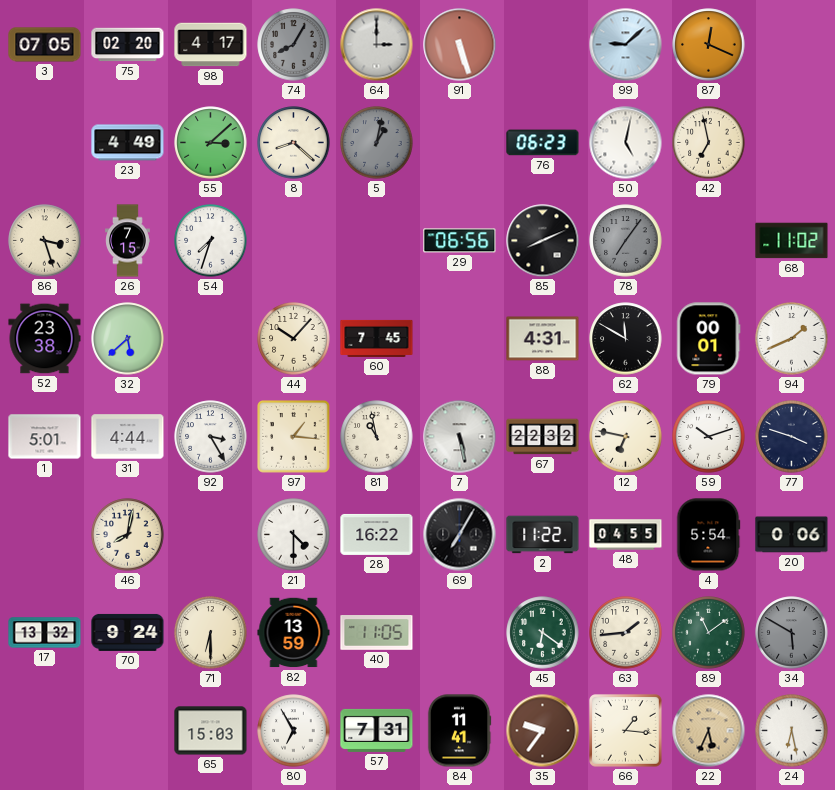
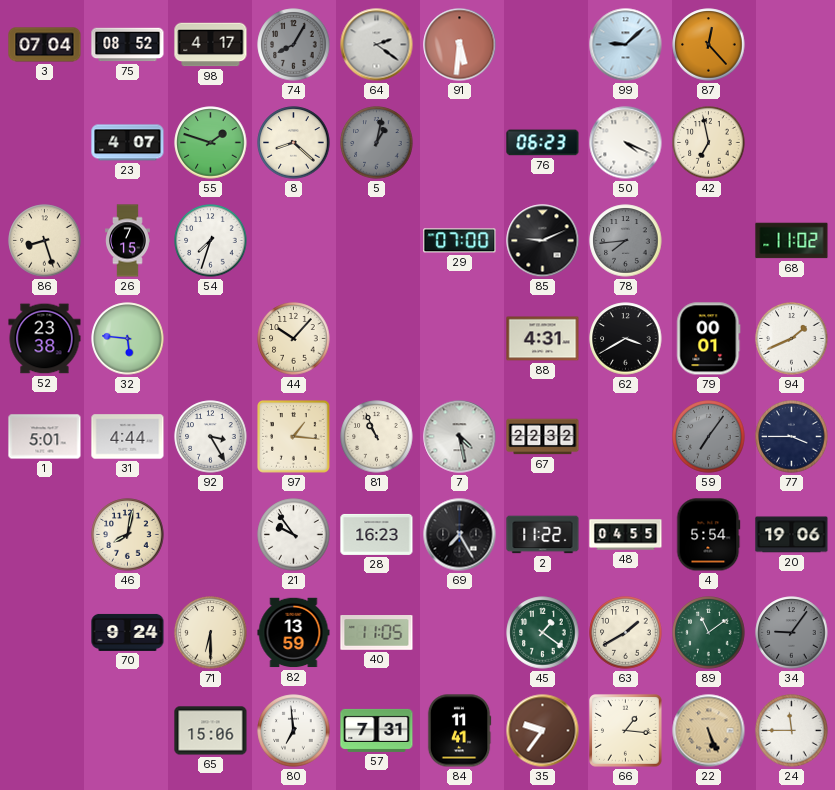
3: 07:05 -> 07:04 (45, 45)
75: 02:20 -> 08:52 (128, 45)
64: 3:00 -> 2:21 (377, 45)
91: 5:27 -> 5:31 (460, 45)
87: 12:19 -> 12:23 (709, 45)
23: 4:49 -> 4:07 (128, 143)
55: 3:08 -> 1:48 (211, 143)
50: 5:02 -> 4:19 (626, 143)
86: 3:27 -> 8:27 (45, 241)
29: 06:56 -> 07:00 (460, 241)
85: 8:11 -> 9:11 (543, 241)
78: 7:06 -> 7:44 (626, 241)
32: 5:38 -> 5:46 (128, 339)
60: 7:45 -> none (377, 338)
62: 11:50 -> 3:40 (626, 339)
81: 10:58 -> 10:56 (377, 437)
7: 5:28 -> 4:28 (460, 437)
12: 6:47 -> none (626, 437)
59: 10:12 -> 7:06 (709, 437)
59 dial: white -> grey (709, 437)
77: 3:48 -> 3:45 (792, 437)
21: 4:30 -> 9:54 (294, 535)
28: 16:22 -> 16:23 (377, 534)
69: 7:05 -> 7:25 (460, 535)
20: 0:06 -> 19:06 (792, 535)
17: 13:32 -> none (45, 633)
45: 6:21 -> 1:21 (543, 633)
63: 1:44 -> 1:40 (626, 633)
34: 5:50 -> 9:06 (792, 633)
65: 15:03 -> 15:06 (211, 731)
80: 6:55 -> 6:59 (294, 731)
22: 5:34 -> 5:26 (709, 731)
24: 6:28 -> 11:45 (792, 731)
